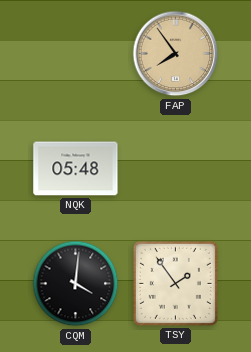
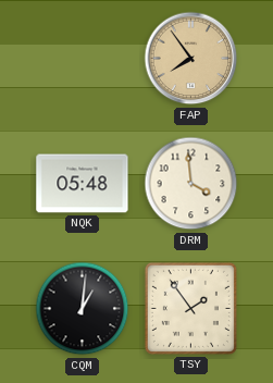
DRM: none -> 3:59 (191, 184)
CQM: 4:01 -> 1:01 (83, 309)
